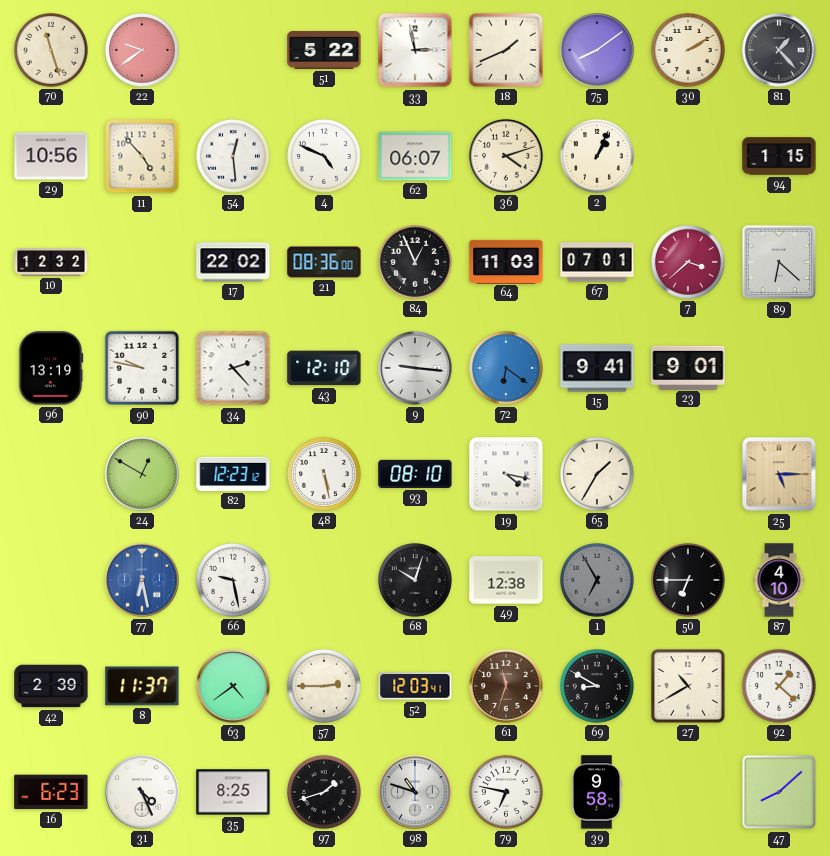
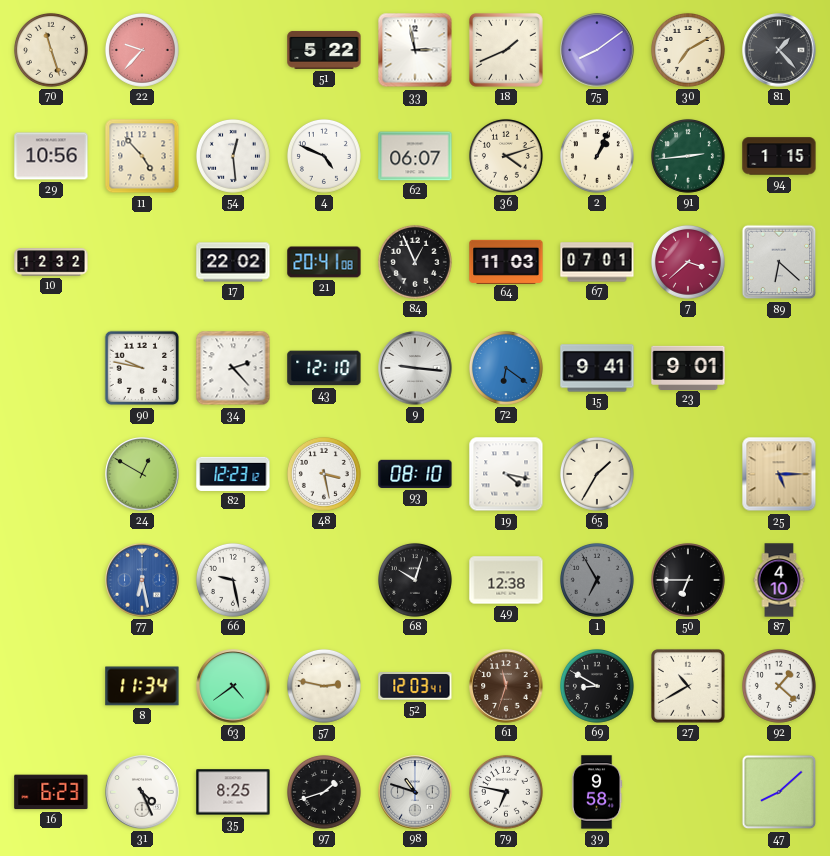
22: 9:39 -> 9:37 (142, 50)
30: 2:10 -> 7:10 (688, 50)
91: none -> 2:44 (688, 156)
21: 08:36 -> 20:41 (324, 262)
96: 13:19 -> none (51, 368)
48: 5:28 -> 3:28 (324, 474)
42: 2:39 -> none (51, 686)
8: 11:37 -> 11:34 (142, 686)
57: 2:45 -> 2:47 (324, 686)
